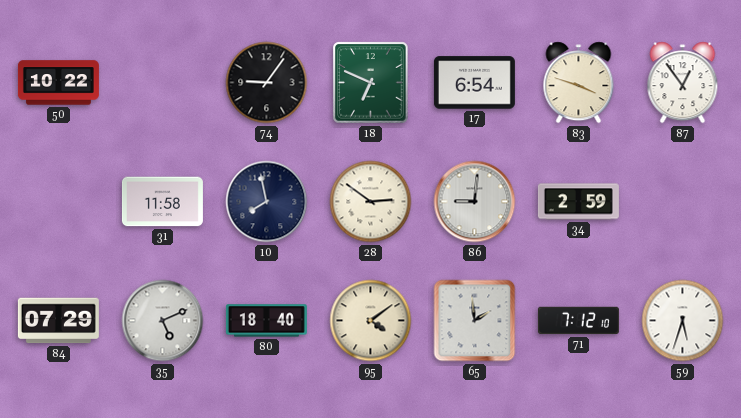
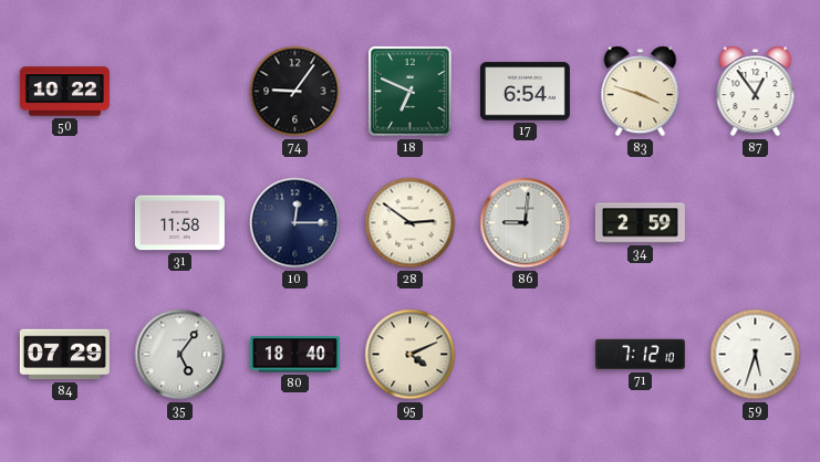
10: 7:58 -> 12:15 (295, 223)
35: 5:11 -> 5:06 (180, 355)
95: 4:09 -> 4:11 (411, 355)
65: 1:59 -> none (475, 321)
